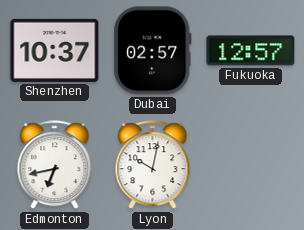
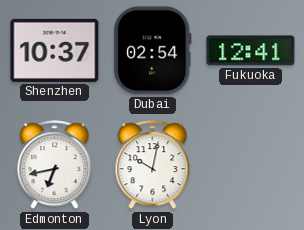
Dubai: 02:57 -> 02:54 (153, 51)
Fukuoka: 12:57 -> 12:41 (251, 51)
